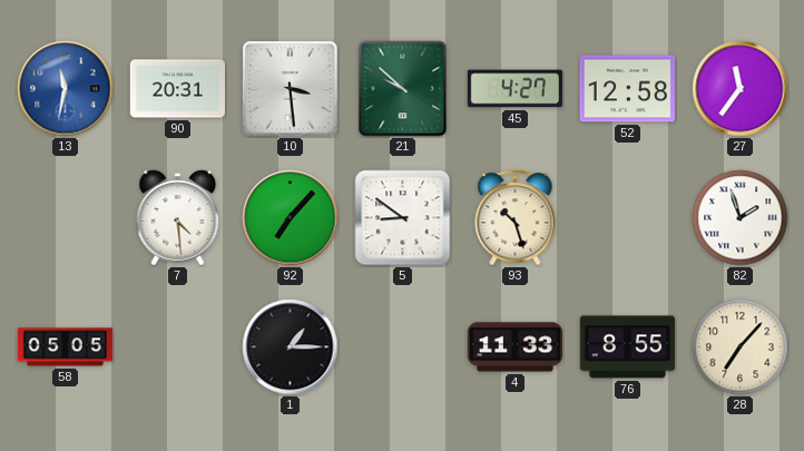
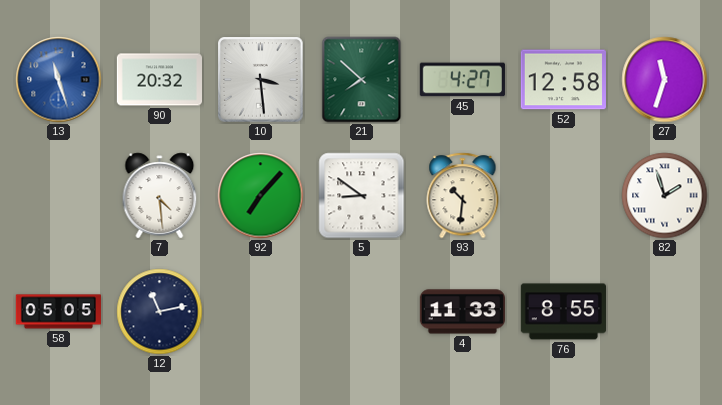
13: 11:32 -> 11:27 (59, 80)
90: 20:31 -> 20:32 (159, 80)
21: 9:52 -> 7:52 (362, 80)
27: 11:36 -> 11:33 (665, 80)
93: 10:27 -> 10:31 (463, 196)
12: none -> 11:13 (160, 312)
1: 1:15 -> none (291, 347)
28: 7:07 -> none (741, 347)
